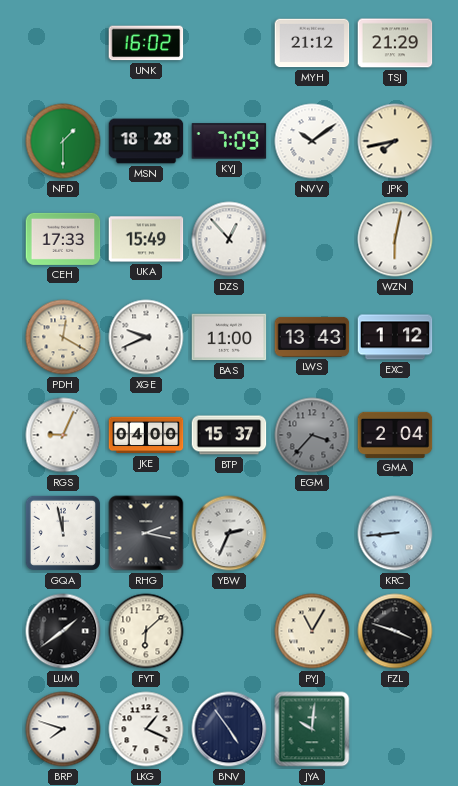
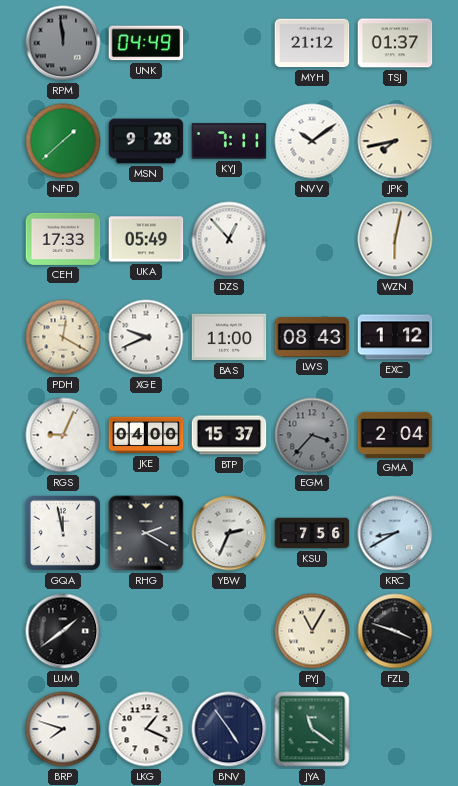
RPM: none -> 11:59 (63, 43)
UNK: 16:02 -> 04:49 (146, 43)
TSJ: 21:29 -> 01:37 (395, 43)
NFD: 1:30 -> 1:38 (63, 141)
MSN: 18:28 -> 9:28 (146, 141)
KYJ: 7:09 -> 7:11 (229, 141)
UKA: 15:49 -> 05:49 (146, 239)
LWS: 13:43 -> 08:43 (312, 337)
RHG: 2:17 -> 2:20 (146, 533)
KSU: none -> 7:56 (312, 533)
KRC: 8:44 -> 8:40 (395, 533)
FYT: 6:08 -> none (146, 631)
JYA: 10:01 -> 11:21 (312, 729)
